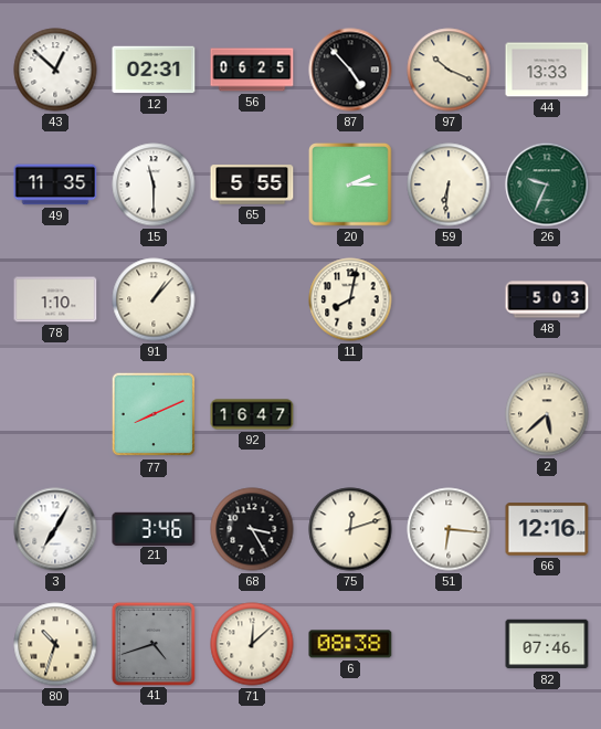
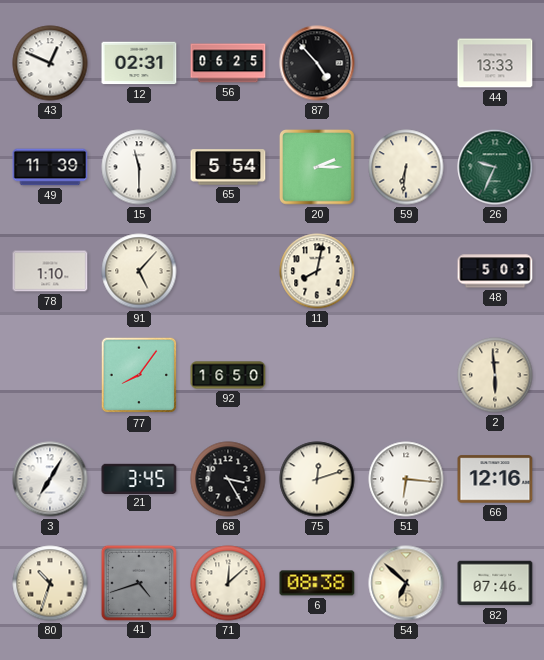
43: 12:52 -> 12:49 (50, 63)
97: 10:19 -> none (449, 70)
49: 11:35 -> 11:39 (50, 167)
65: 5:55 -> 5:54 (228, 167)
91: 1:07 -> 5:07 (139, 271)
77: 8:11 -> 8:06 (139, 375)
92: 16:47 -> 16:50 (228, 375)
2: 5:38 -> 5:59 (495, 375)
21: 3:46 -> 3:45 (139, 478)
54: none -> 6:52 (406, 583)
